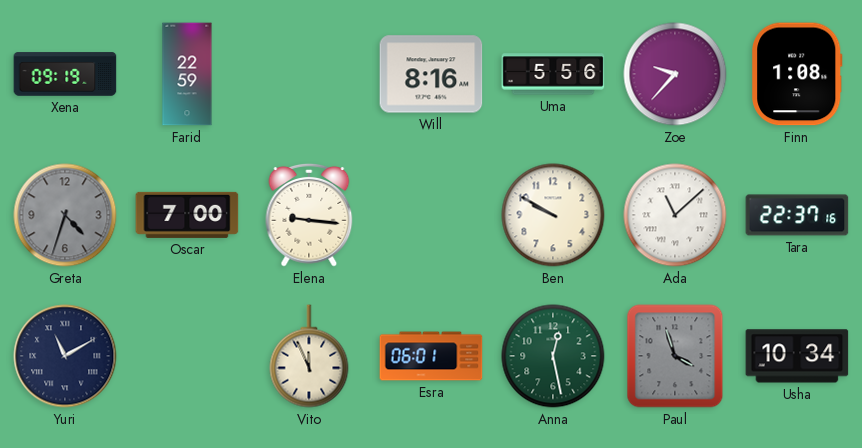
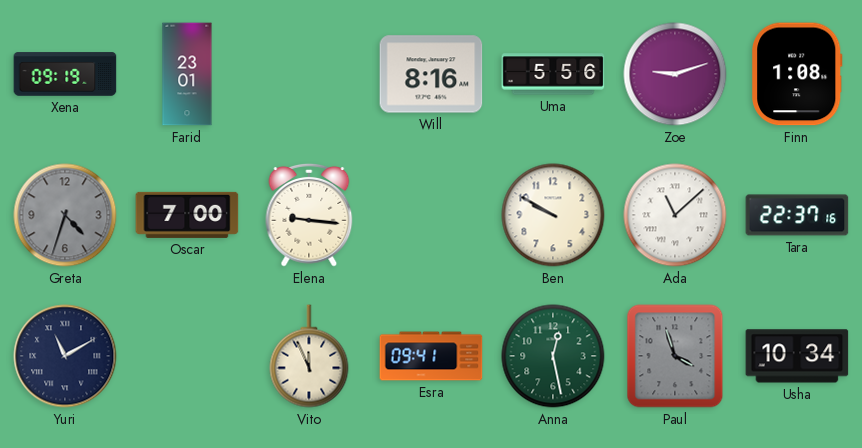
Farid: 22:59 -> 23:01 (187, 74)
Zoe: 9:37 -> 9:12 (675, 74)
Esra: 06:01 -> 09:41 (431, 356)
